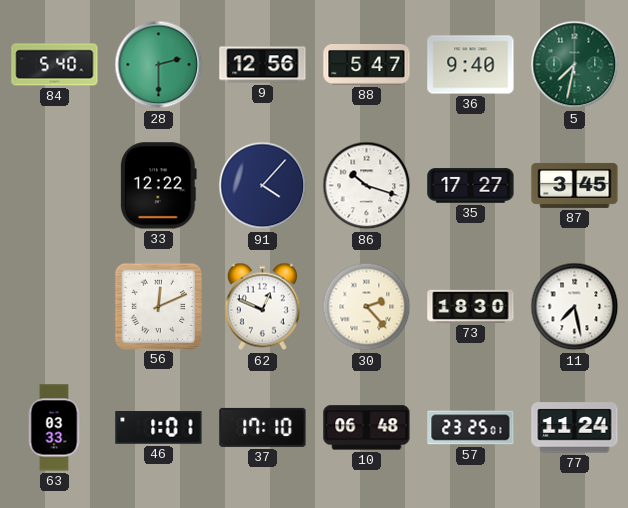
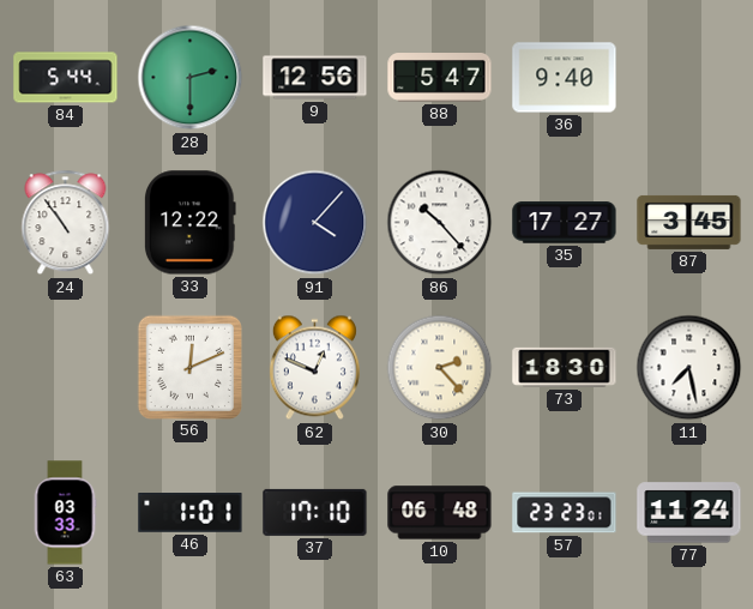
84: 5:40 -> 5:44 (66, 78)
5: 7:32 -> none (575, 65)
24: none -> 10:54 (66, 223)
86: 10:18 -> 10:23 (440, 223)
57: 23:25 -> 23:23 (565, 513)
